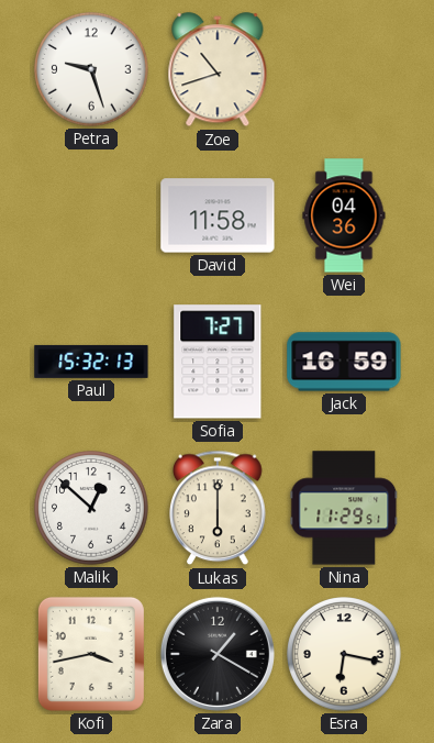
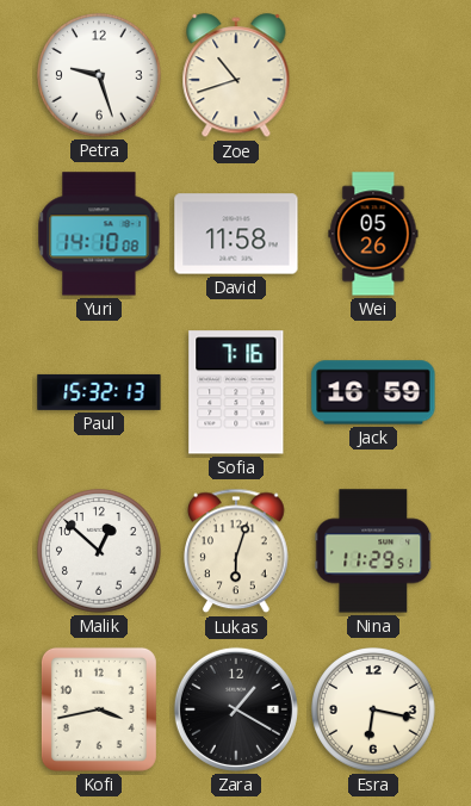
Yuri: none -> 14:10 (99, 234)
Wei: 04:36 -> 05:26 (373, 234)
Sofia: 7:27 -> 7:16 (236, 392)
Lukas: 6:00 -> 6:03 (237, 551)
